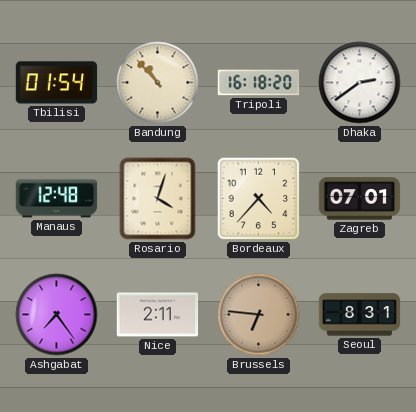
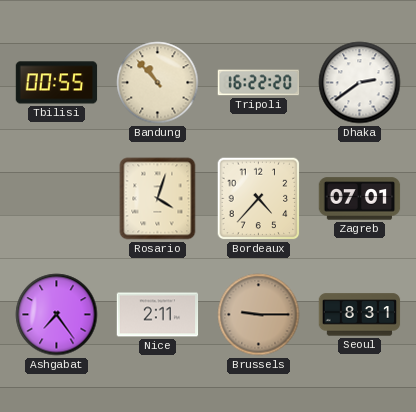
Tbilisi: 01:54 -> 00:55 (57, 83)
Tripoli: 16:18 -> 16:22 (259, 83)
Manaus: 12:48 -> none (57, 199)
Brussels: 6:46 -> 9:15 (259, 315)
